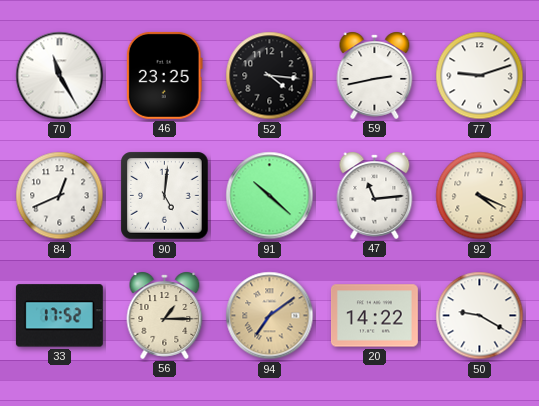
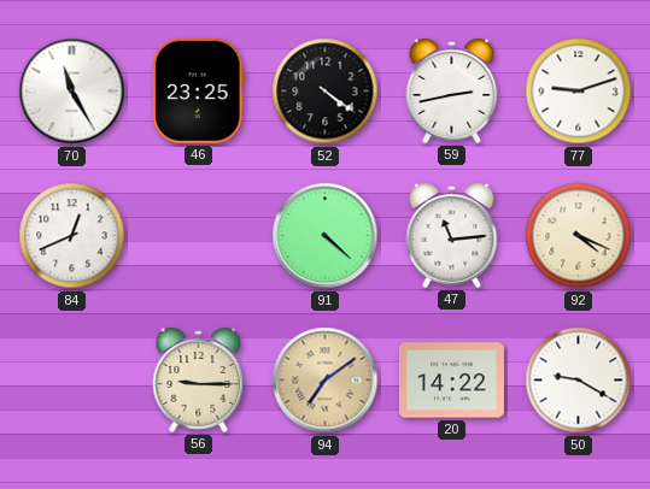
52: 4:16 -> 4:21 (326, 92)
90: 5:01 -> none (165, 196)
91: 10:22 -> 4:22 (326, 236)
33: 17:52 -> none (59, 316)
56: 1:15 -> 9:15 (199, 379)
